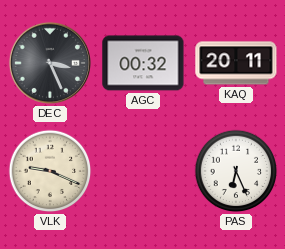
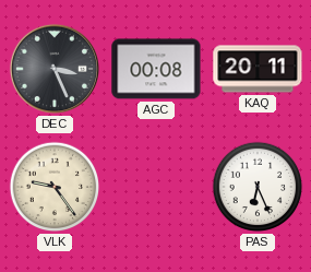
AGC: 00:32 -> 00:08 (156, 69)
VLK: 9:19 -> 9:24 (55, 187)
